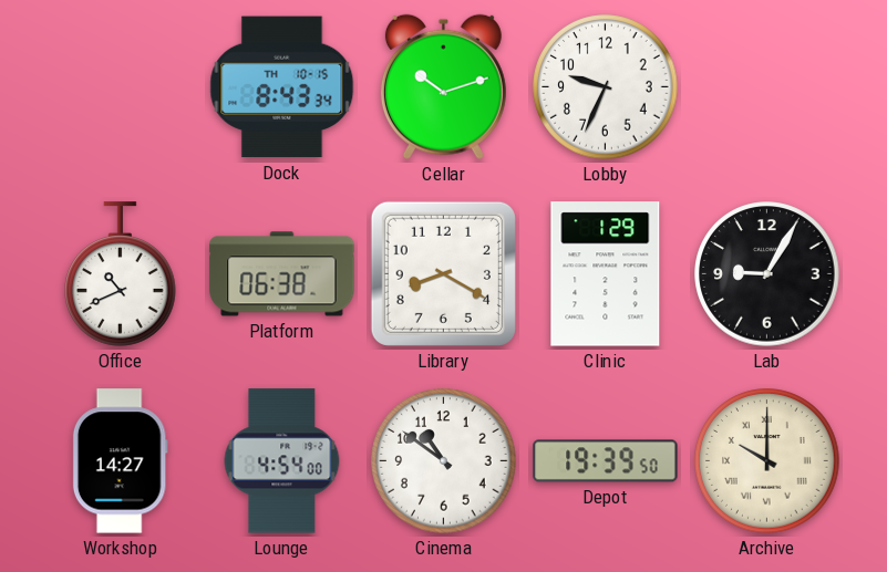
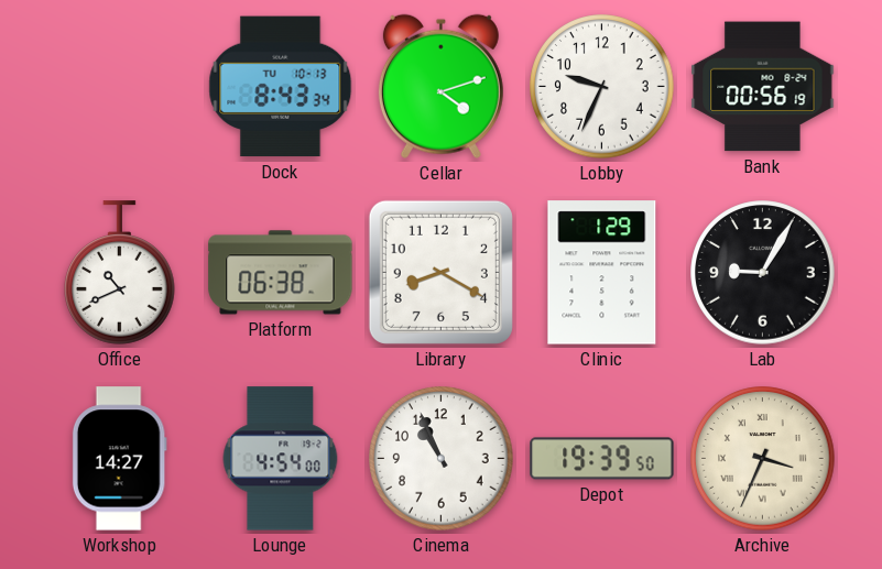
Dock date: TH 10-15 -> TU 10-13 (281, 87)
Cellar: 10:12 -> 4:12 (440, 86)
Bank: none -> 00:56 (763, 87)
Cinema: 10:51 -> 10:56 (442, 459)
Archive: 10:00 -> 3:34 (763, 459)
